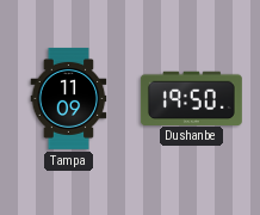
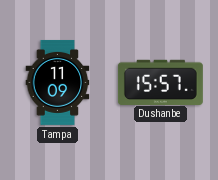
Dushanbe: 19:50 -> 15:57 (160, 82)
